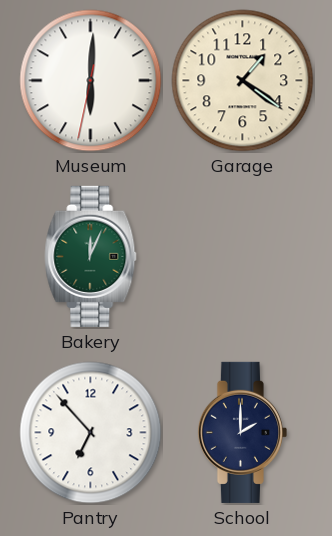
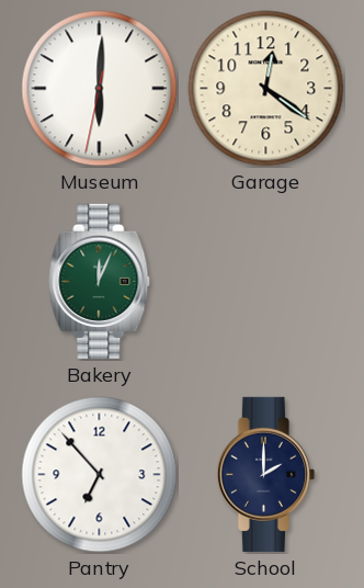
Garage: 1:21 -> 12:21 (266, 89)
